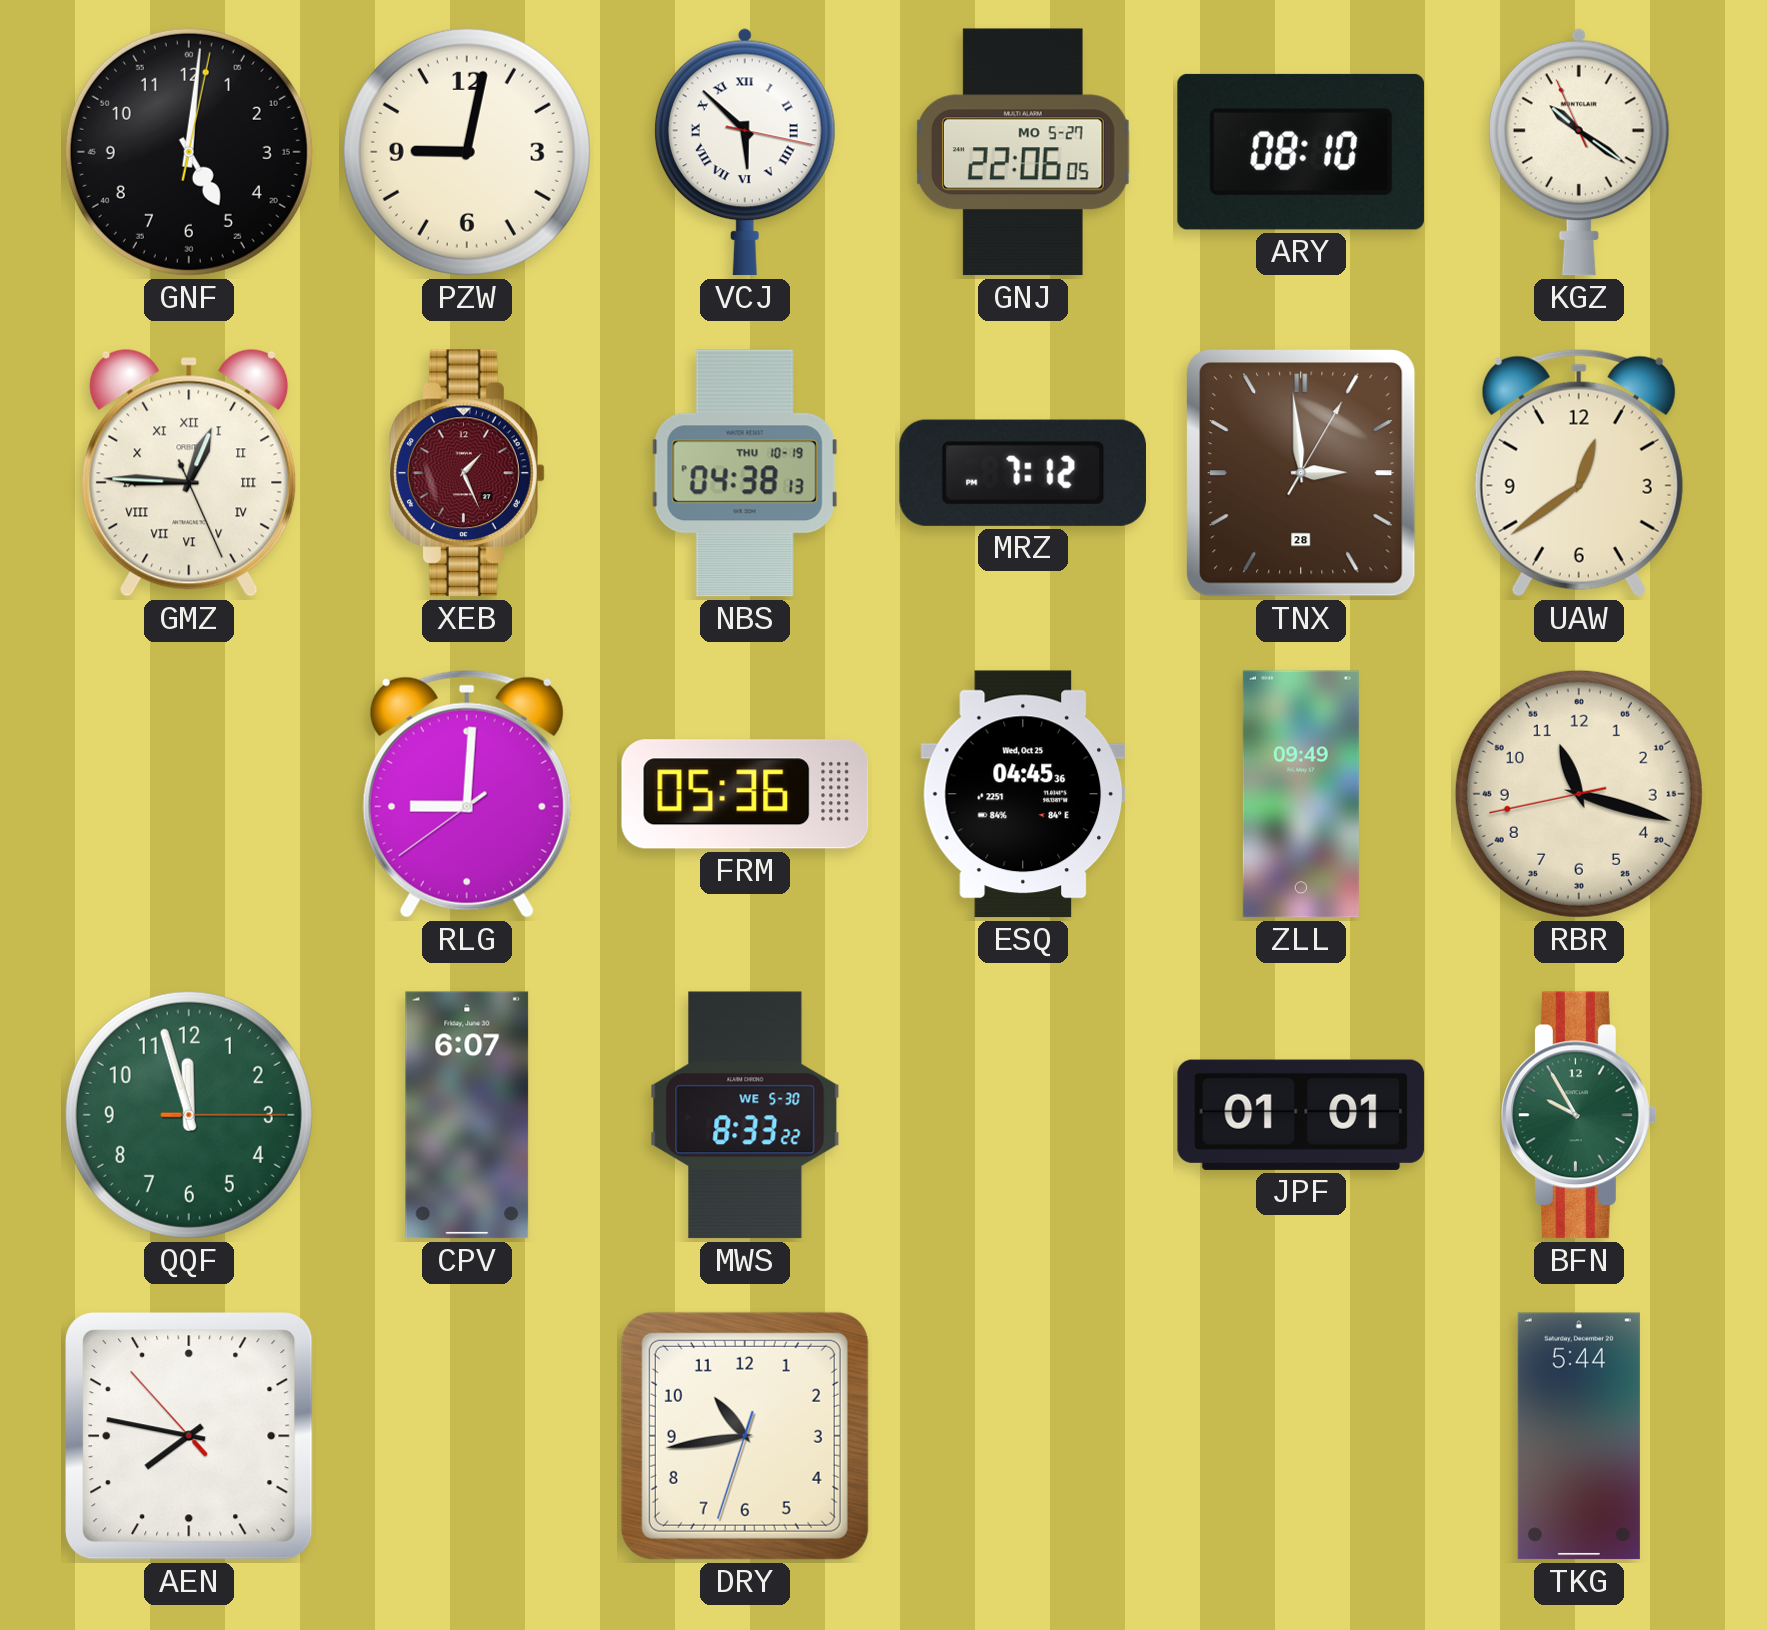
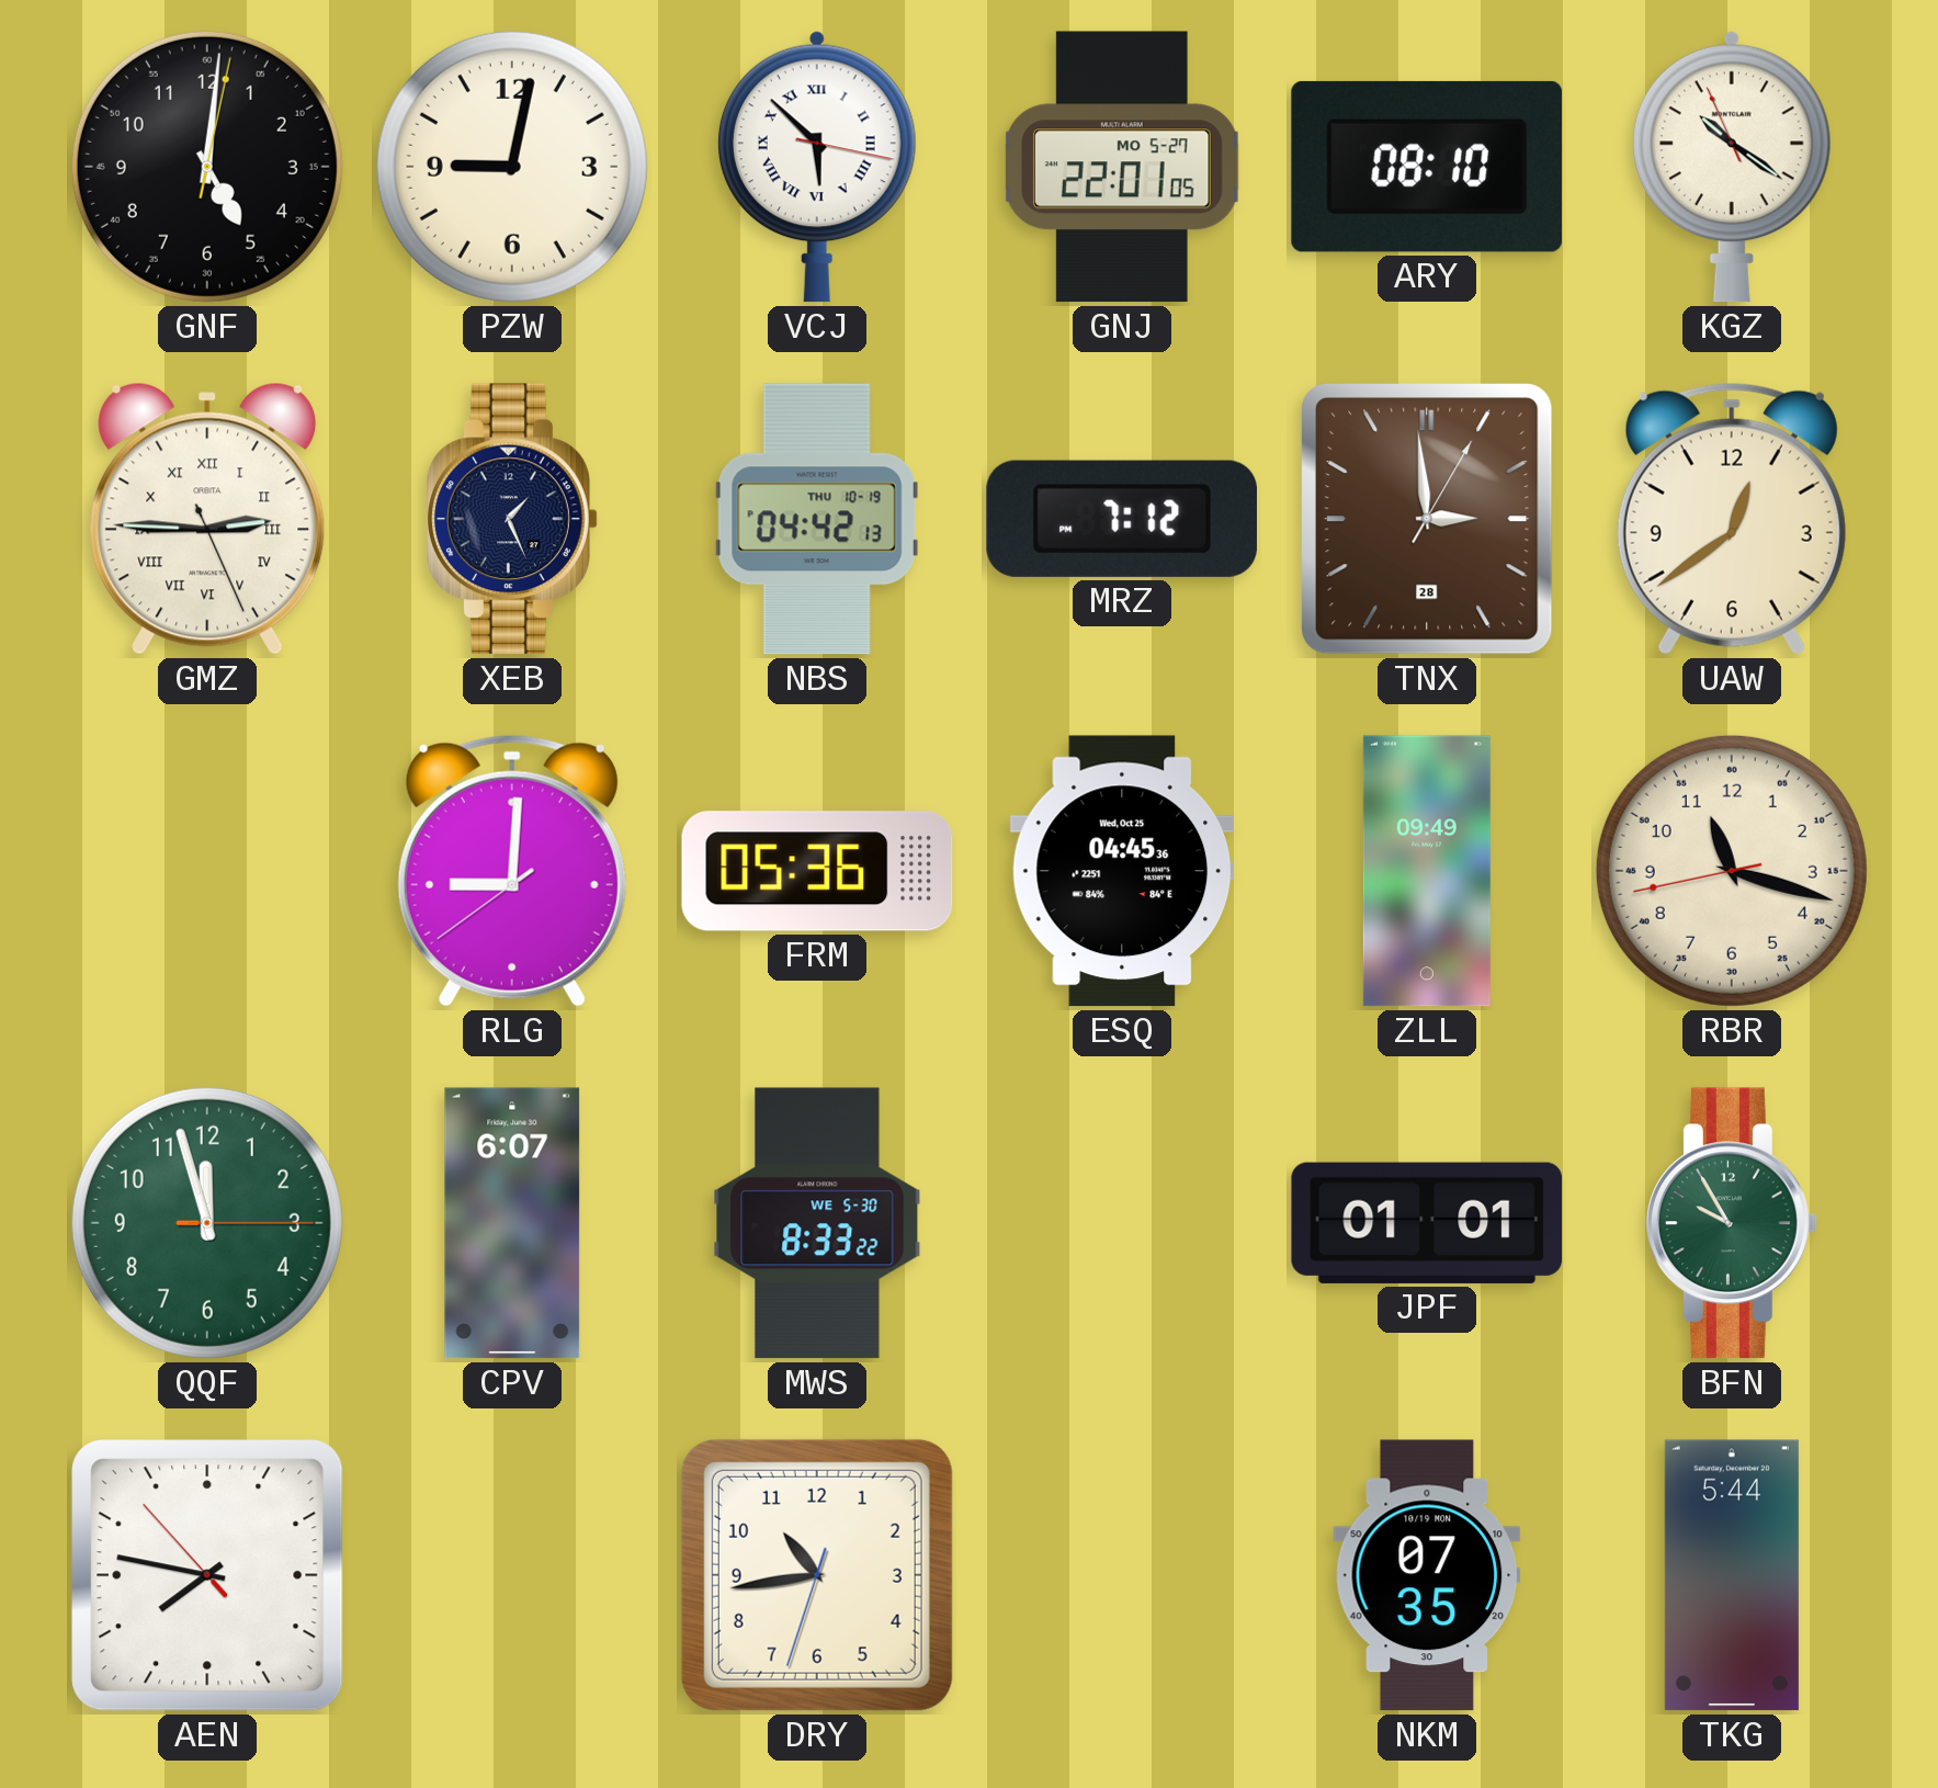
GNJ: 22:06 -> 22:01 (1123, 167)
GMZ: 12:45 -> 2:45 (207, 519)
XEB dial: burgundy -> navy (513, 519)
NBS: 04:38 -> 04:42 (817, 519)
NKM: none -> 07:35 (1427, 1575)
